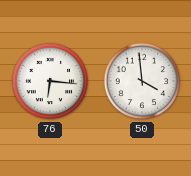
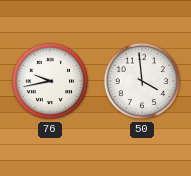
76: 6:16 -> 9:43 (50, 81)
